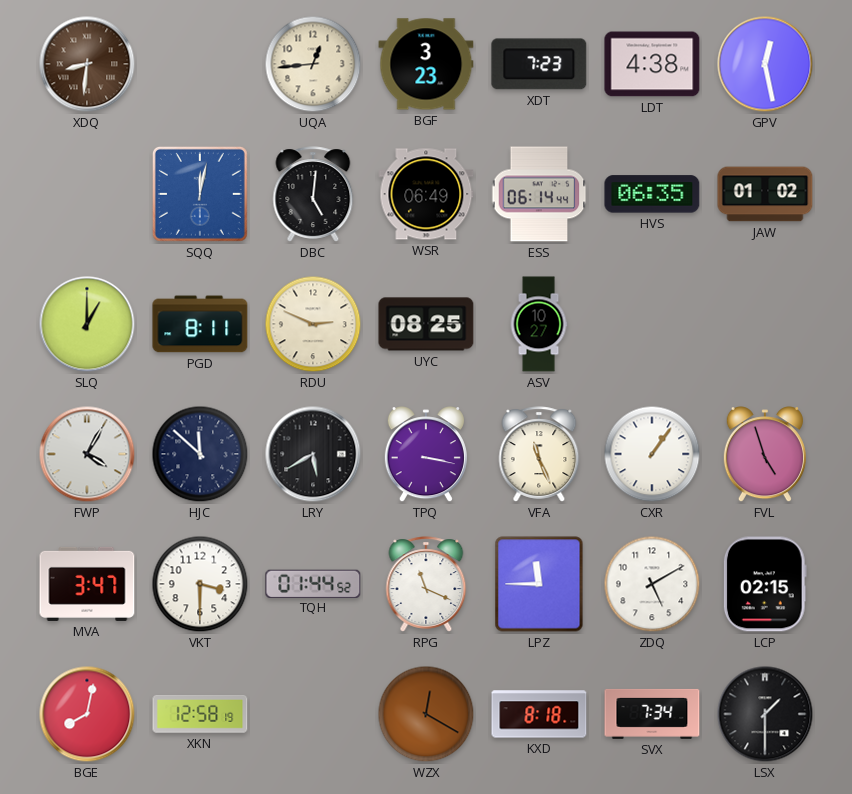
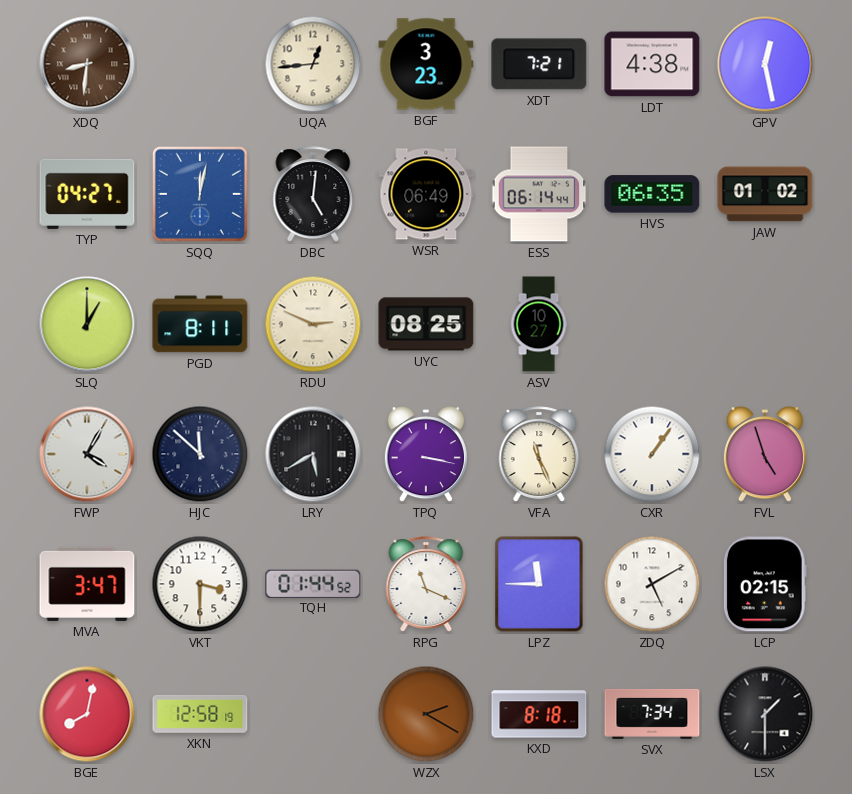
XDT: 7:23 -> 7:21 (539, 64)
TYP: none -> 04:27 (87, 194)
WZX: 12:20 -> 2:20 (426, 714)
